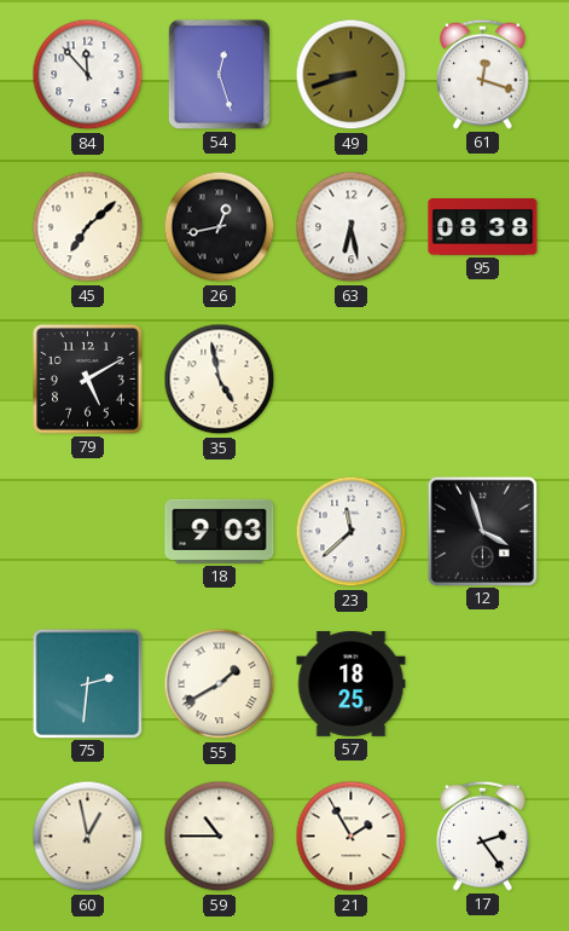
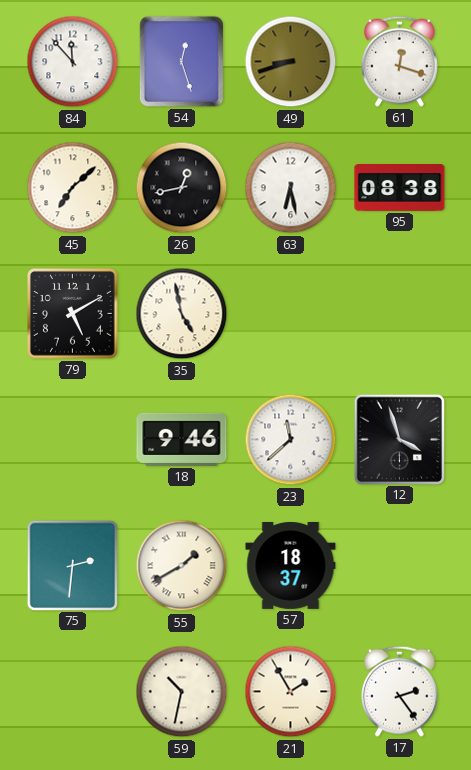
18: 9:03 -> 9:46 (182, 439)
57: 18:25 -> 18:37 (291, 565)
60: 12:58 -> none (88, 837)
59: 10:45 -> 10:32 (182, 692)
